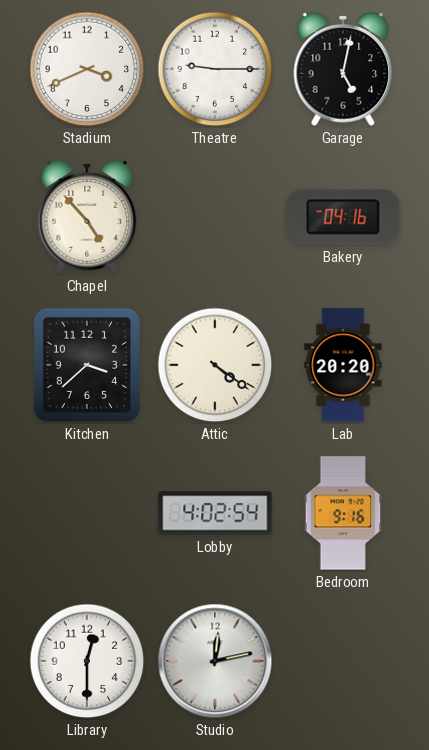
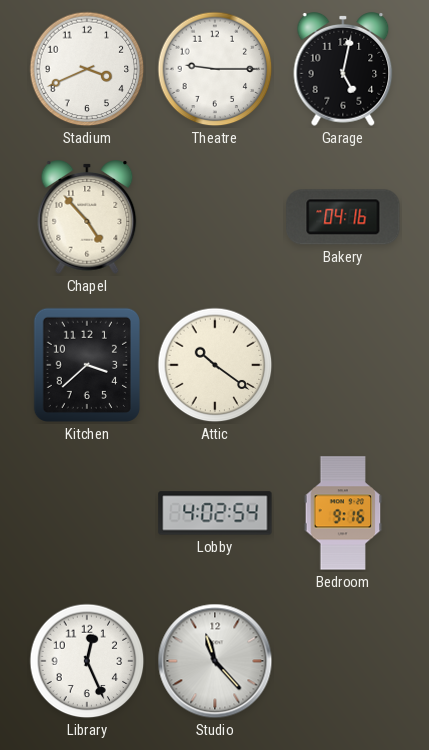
Attic: 4:21 -> 10:21 (215, 365)
Lab: 20:20 -> none (343, 365)
Library: 12:30 -> 12:26 (87, 661)
Studio: 12:13 -> 11:23 (215, 661)
